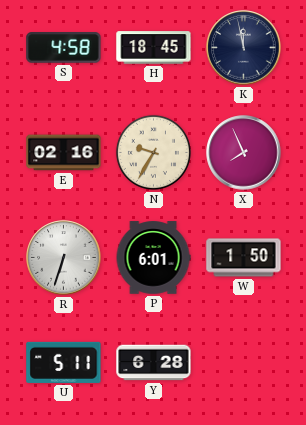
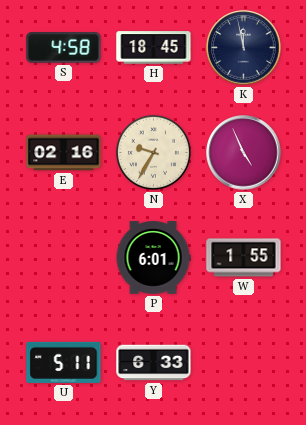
X: 7:56 -> 4:56 (244, 153)
R: 6:33 -> none (64, 258)
W: 1:50 -> 1:55 (244, 258)
Y: 6:28 -> 6:33 (154, 363)
